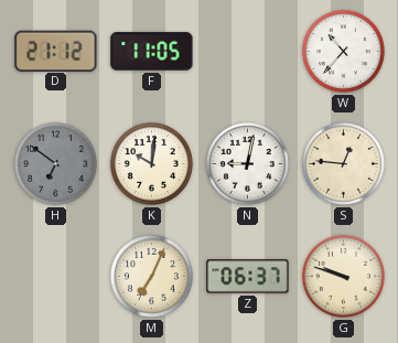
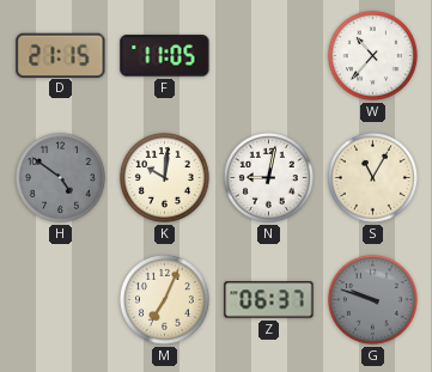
D: 21:12 -> 21:15 (61, 55)
H: 6:51 -> 4:51 (60, 177)
S: 12:46 -> 11:05 (372, 177)
G dial: cream -> grey (372, 299)
